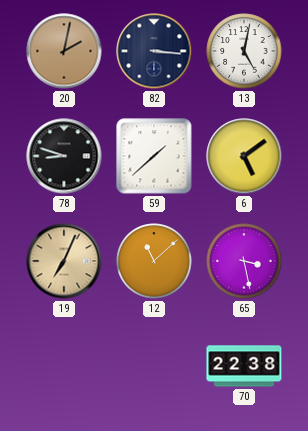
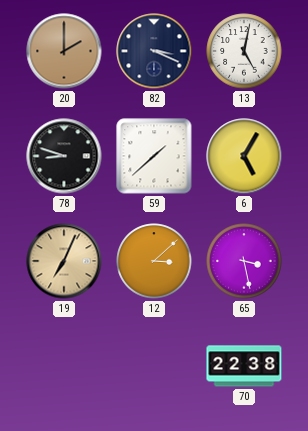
20: 2:02 -> 2:00 (64, 51)
82: 3:16 -> 3:19 (154, 51)
6: 5:09 -> 5:05 (244, 156)
12: 11:08 -> 3:08 (154, 261)
